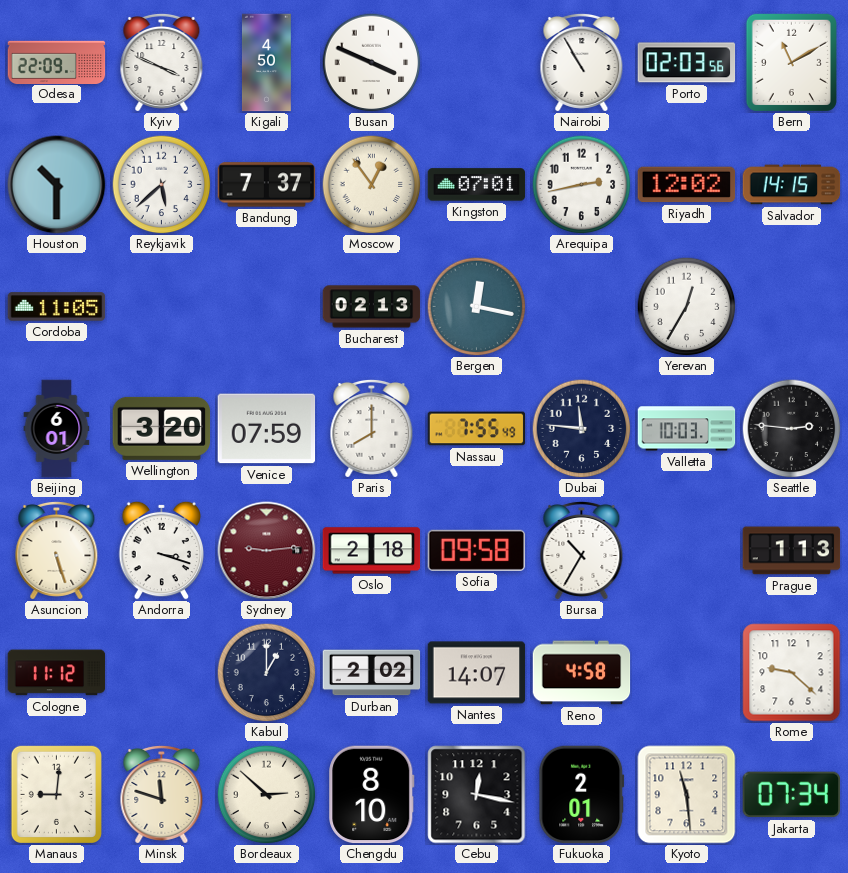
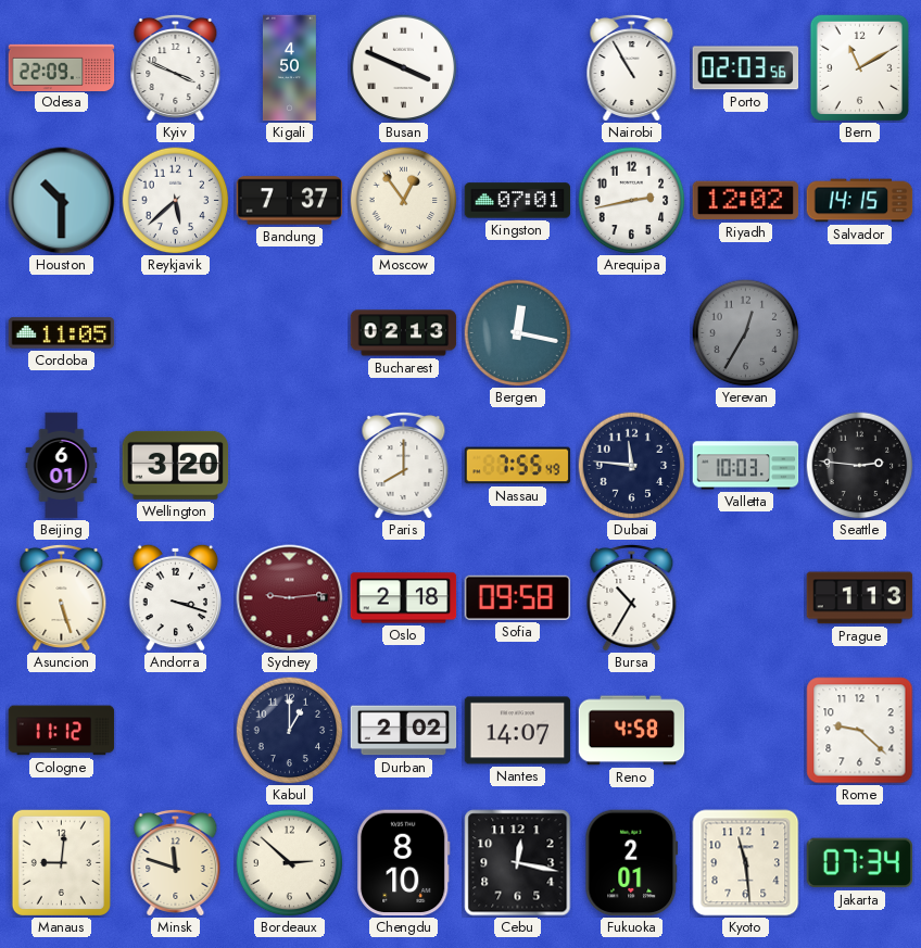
Yerevan dial: white -> grey (746, 333)
Venice: 07:59 -> none (267, 429)
